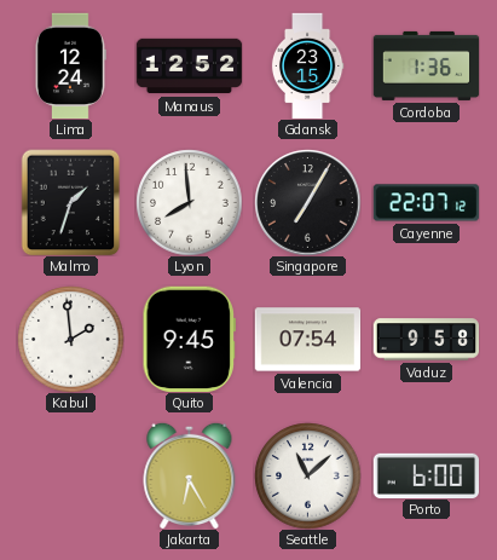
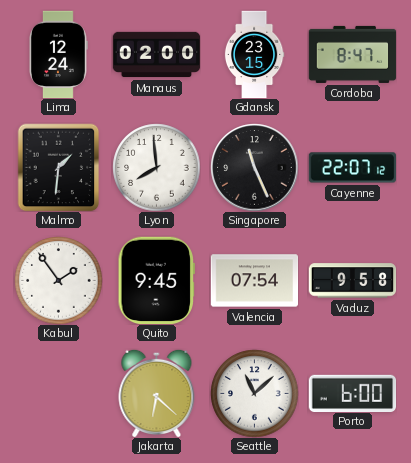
Manaus: 12:52 -> 02:00 (156, 55)
Cordoba: 1:36 -> 8:47 (352, 54)
Malmo: 1:33 -> 1:31 (59, 167)
Singapore: 7:05 -> 11:26 (254, 167)
Kabul: 1:59 -> 1:54 (58, 280)
Jakarta: 6:25 -> 6:22 (157, 393)
